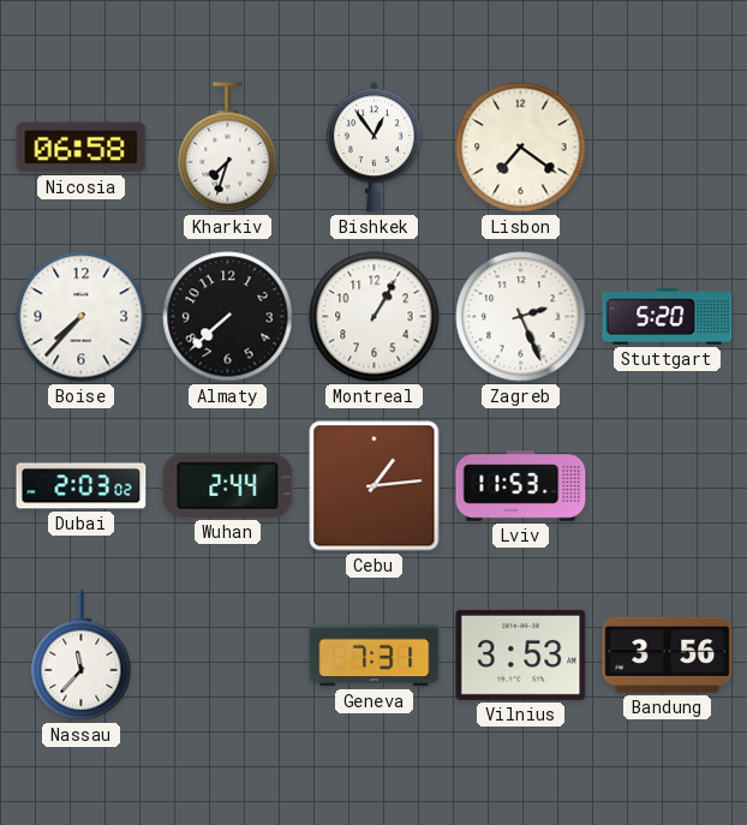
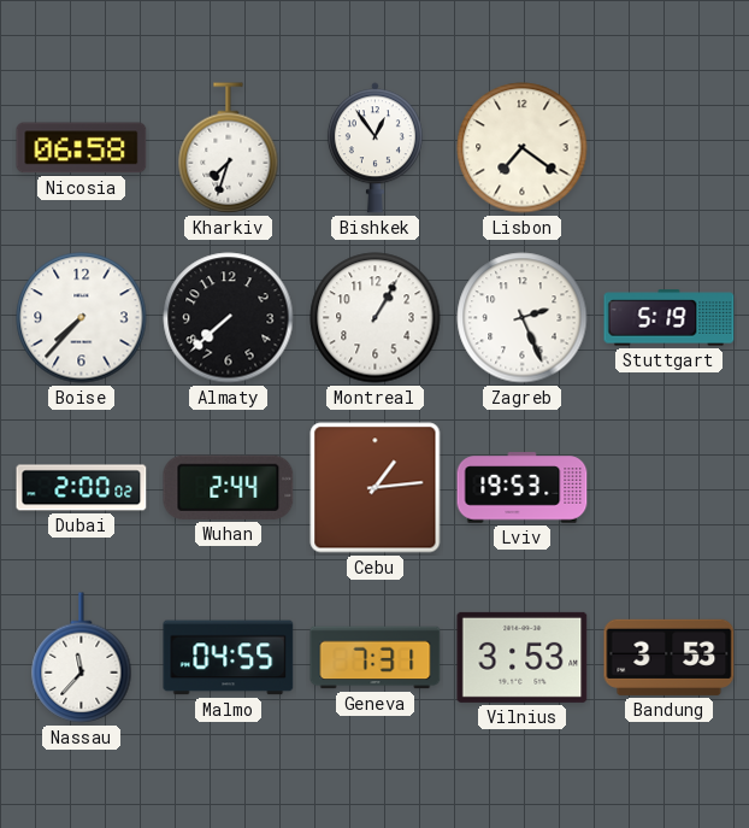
Stuttgart: 5:20 -> 5:19 (670, 318)
Dubai: 2:03 -> 2:00 (82, 488)
Lviv: 11:53 -> 19:53 (523, 488)
Malmo: none -> 04:55 (229, 658)
Bandung: 3:56 -> 3:53 (670, 657)
